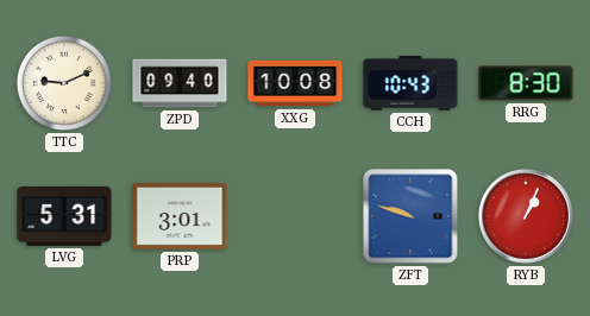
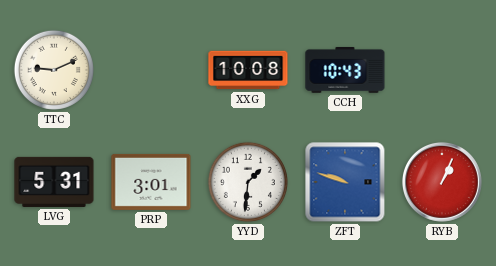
ZPD: 09:40 -> none (180, 83)
RRG: 8:30 -> none (526, 83)
YYD: none -> 1:31 (248, 182)
